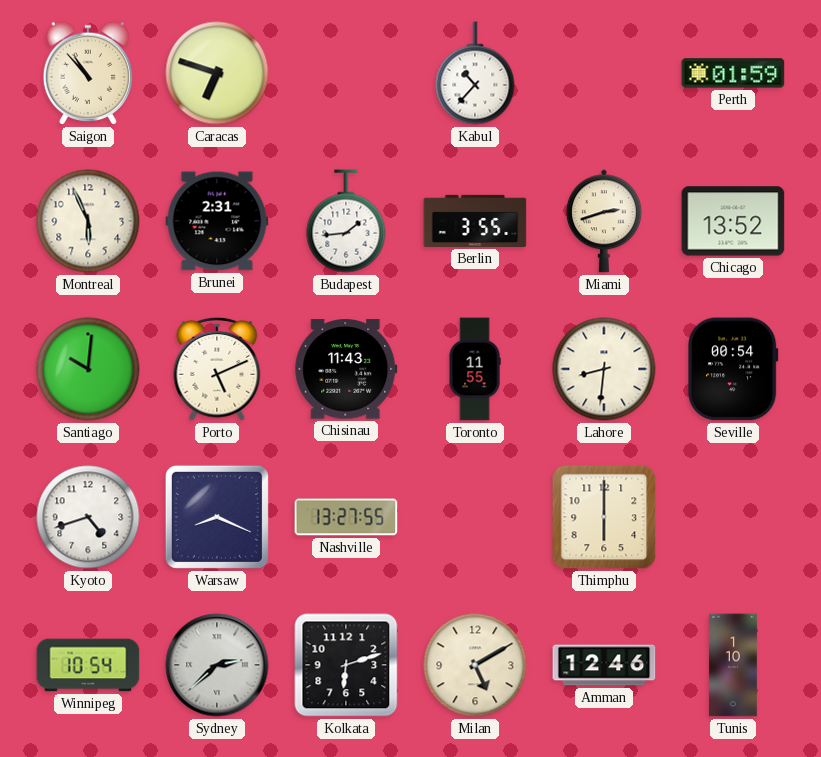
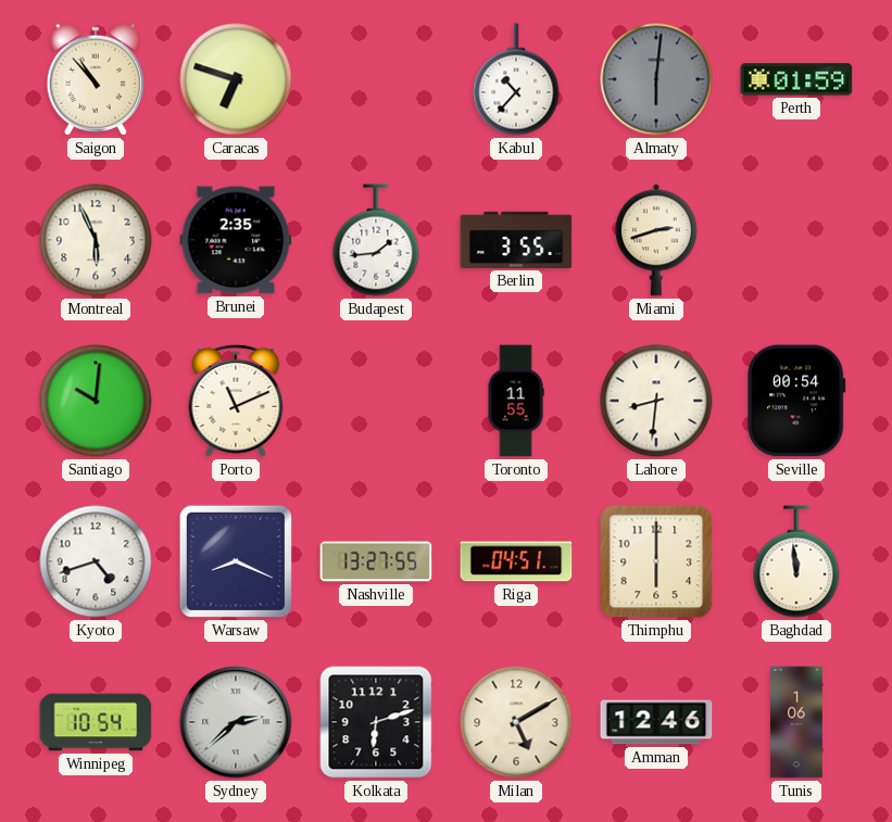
Almaty: none -> 6:01 (656, 79)
Brunei: 2:31 -> 2:35 (236, 240)
Chicago: 13:52 -> none (733, 221)
Porto: 5:11 -> 11:11 (236, 401)
Chisinau: 11:43 -> none (346, 369)
Riga: none -> 04:51 (516, 561)
Baghdad: none -> 11:59 (796, 561)
Tunis: 1:10 -> 1:06 (796, 722)
